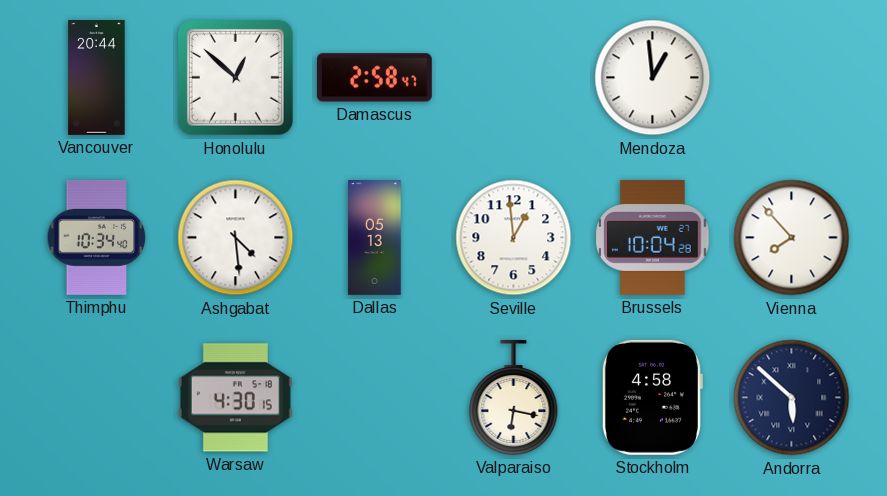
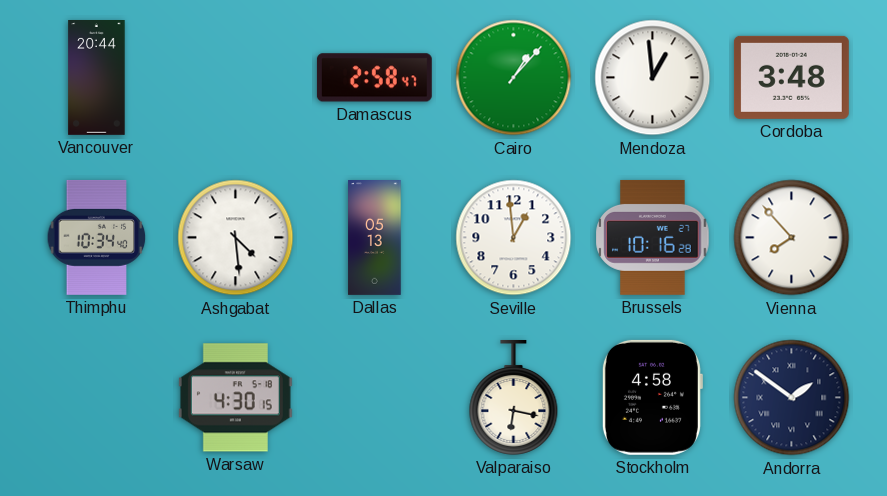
Honolulu: 12:52 -> none (235, 77)
Cairo: none -> 1:07 (514, 78)
Cordoba: none -> 3:48 (791, 77)
Brussels: 10:04 -> 10:16 (653, 237)
Andorra: 5:52 -> 1:51 (792, 398)
